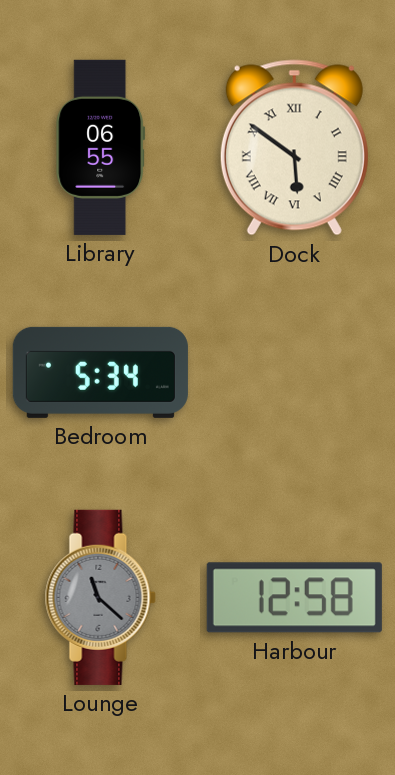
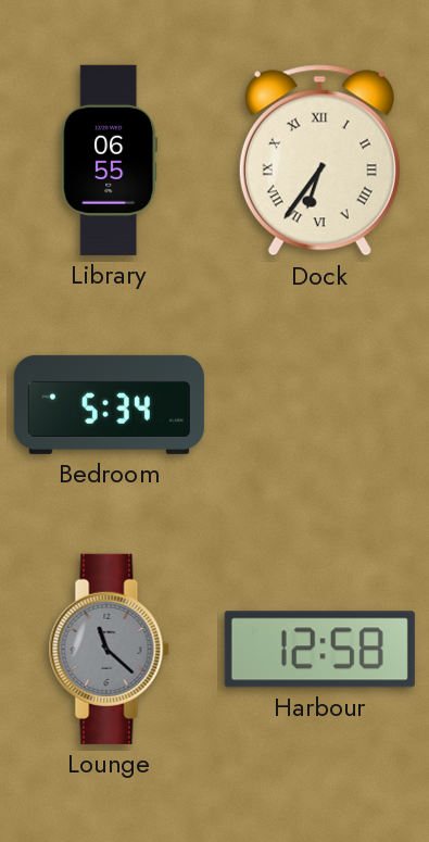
Dock: 5:51 -> 6:36 (319, 161)
